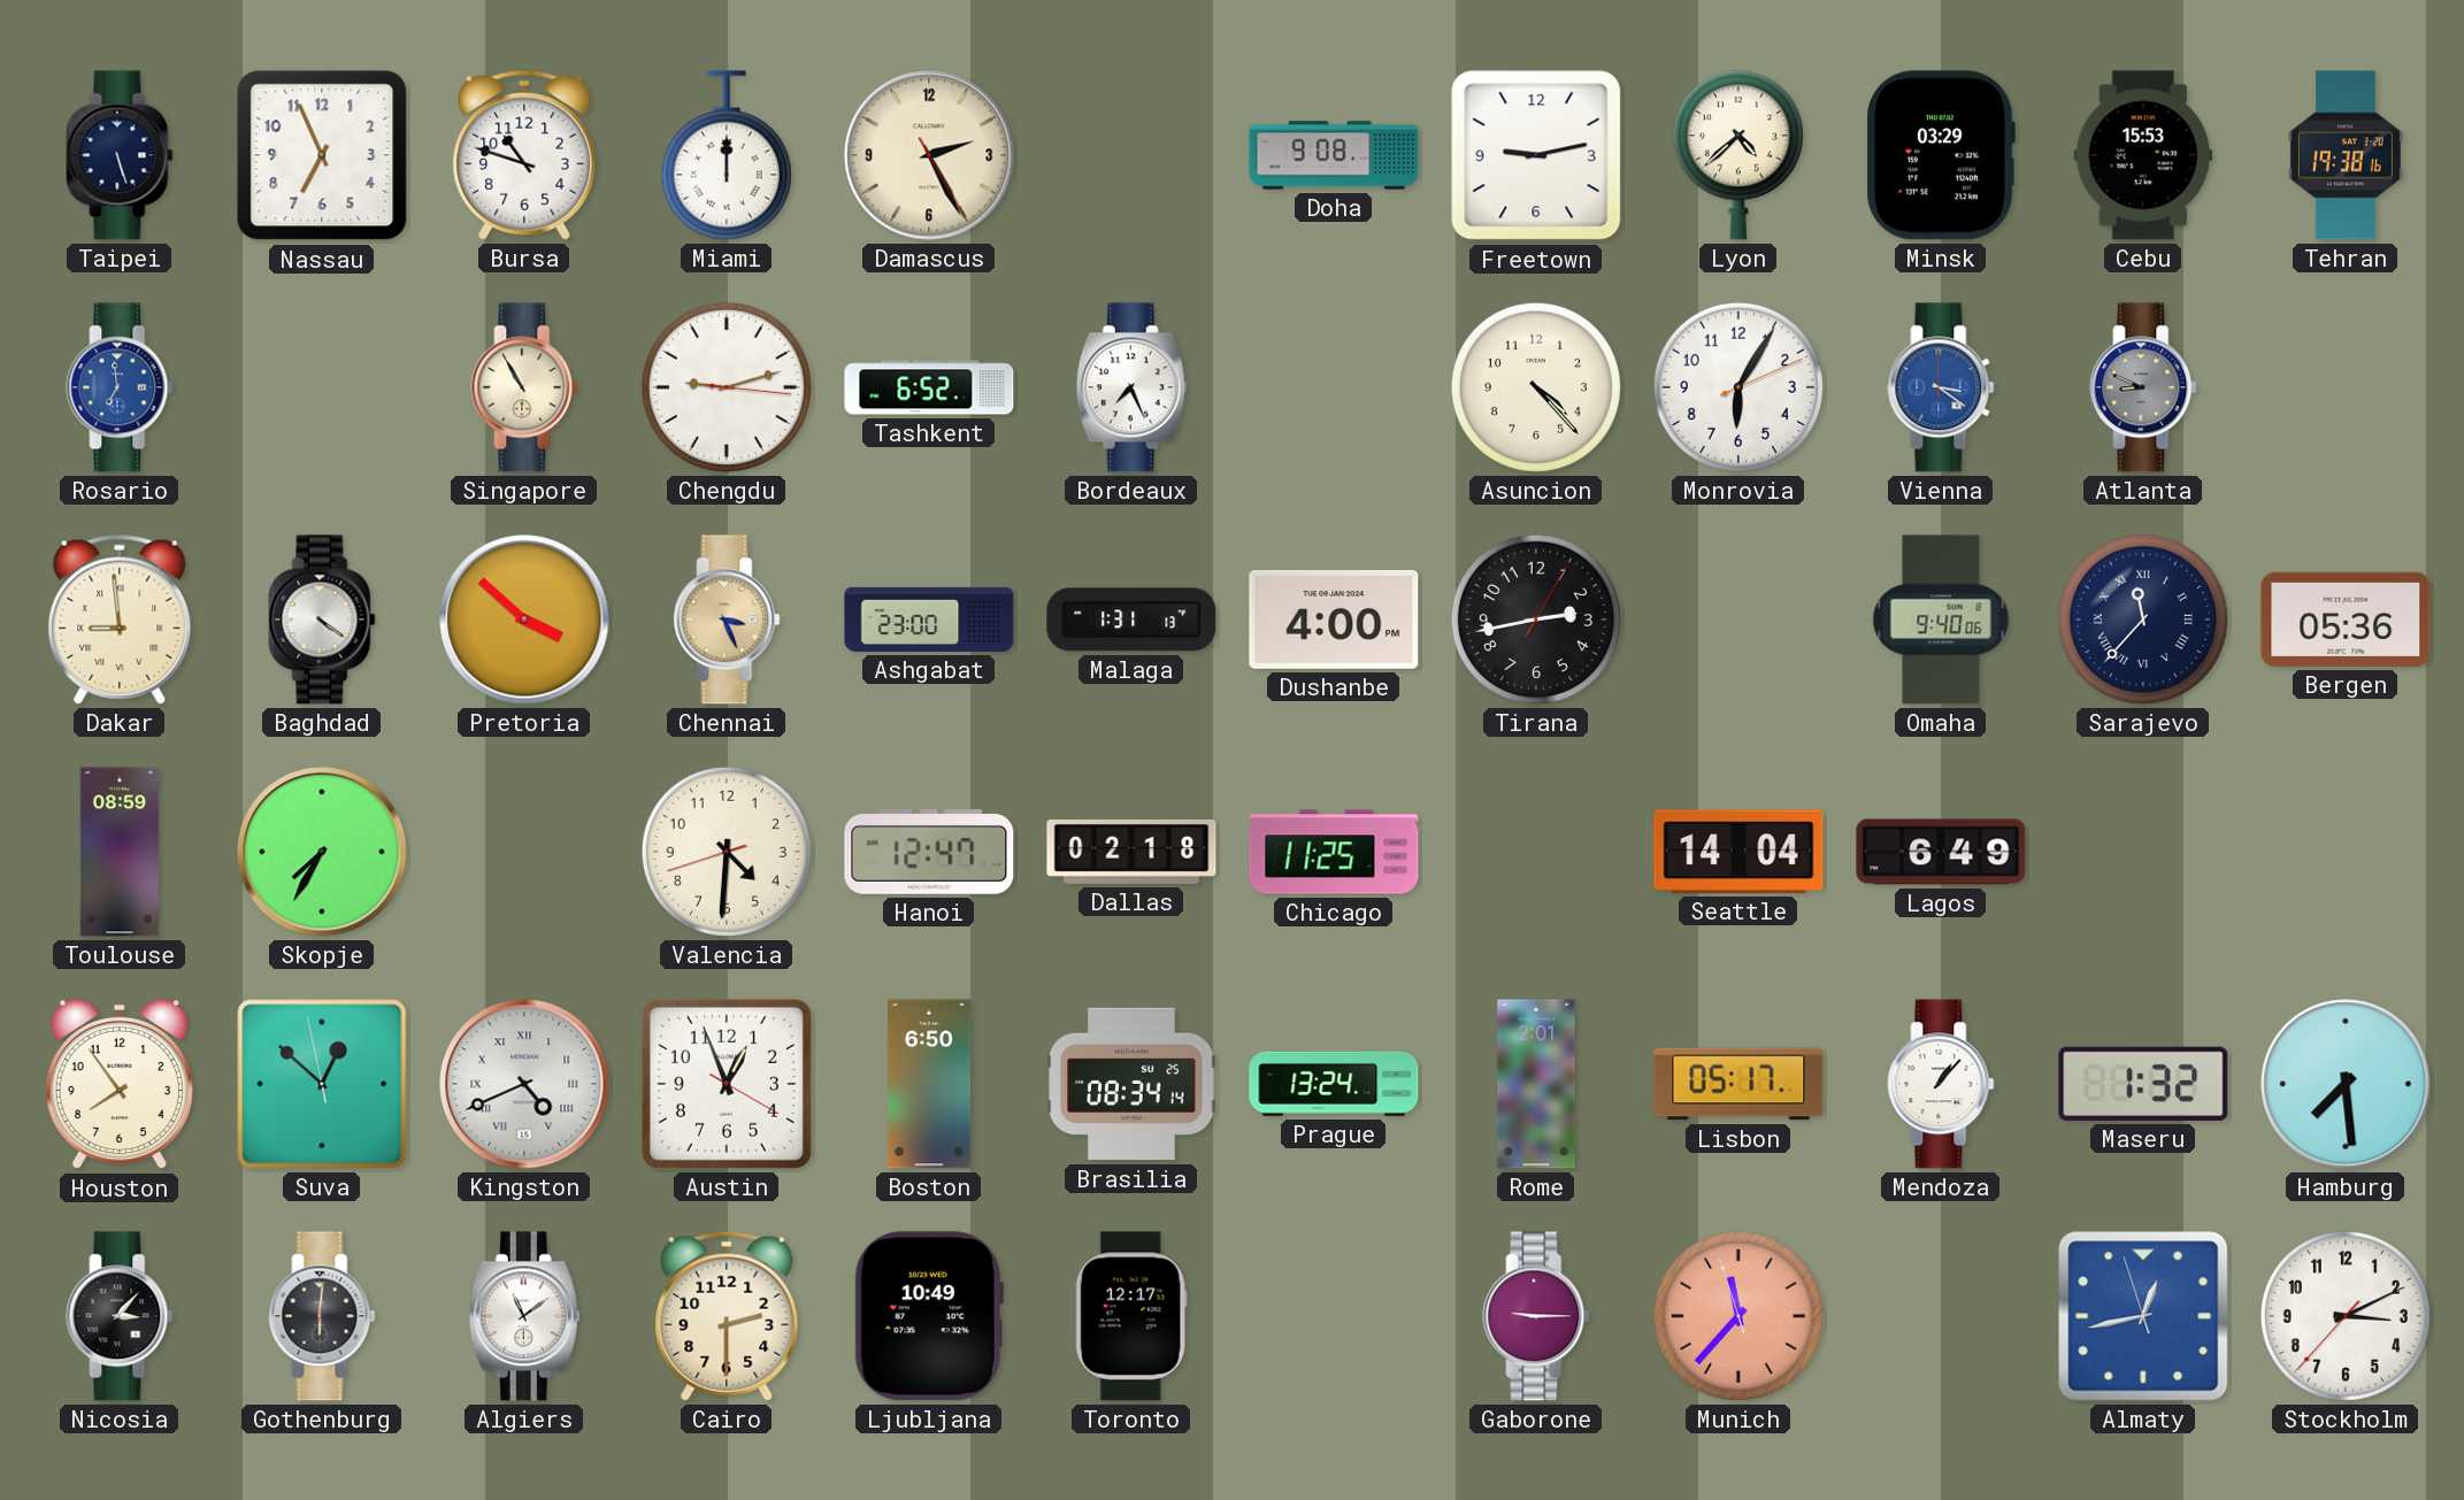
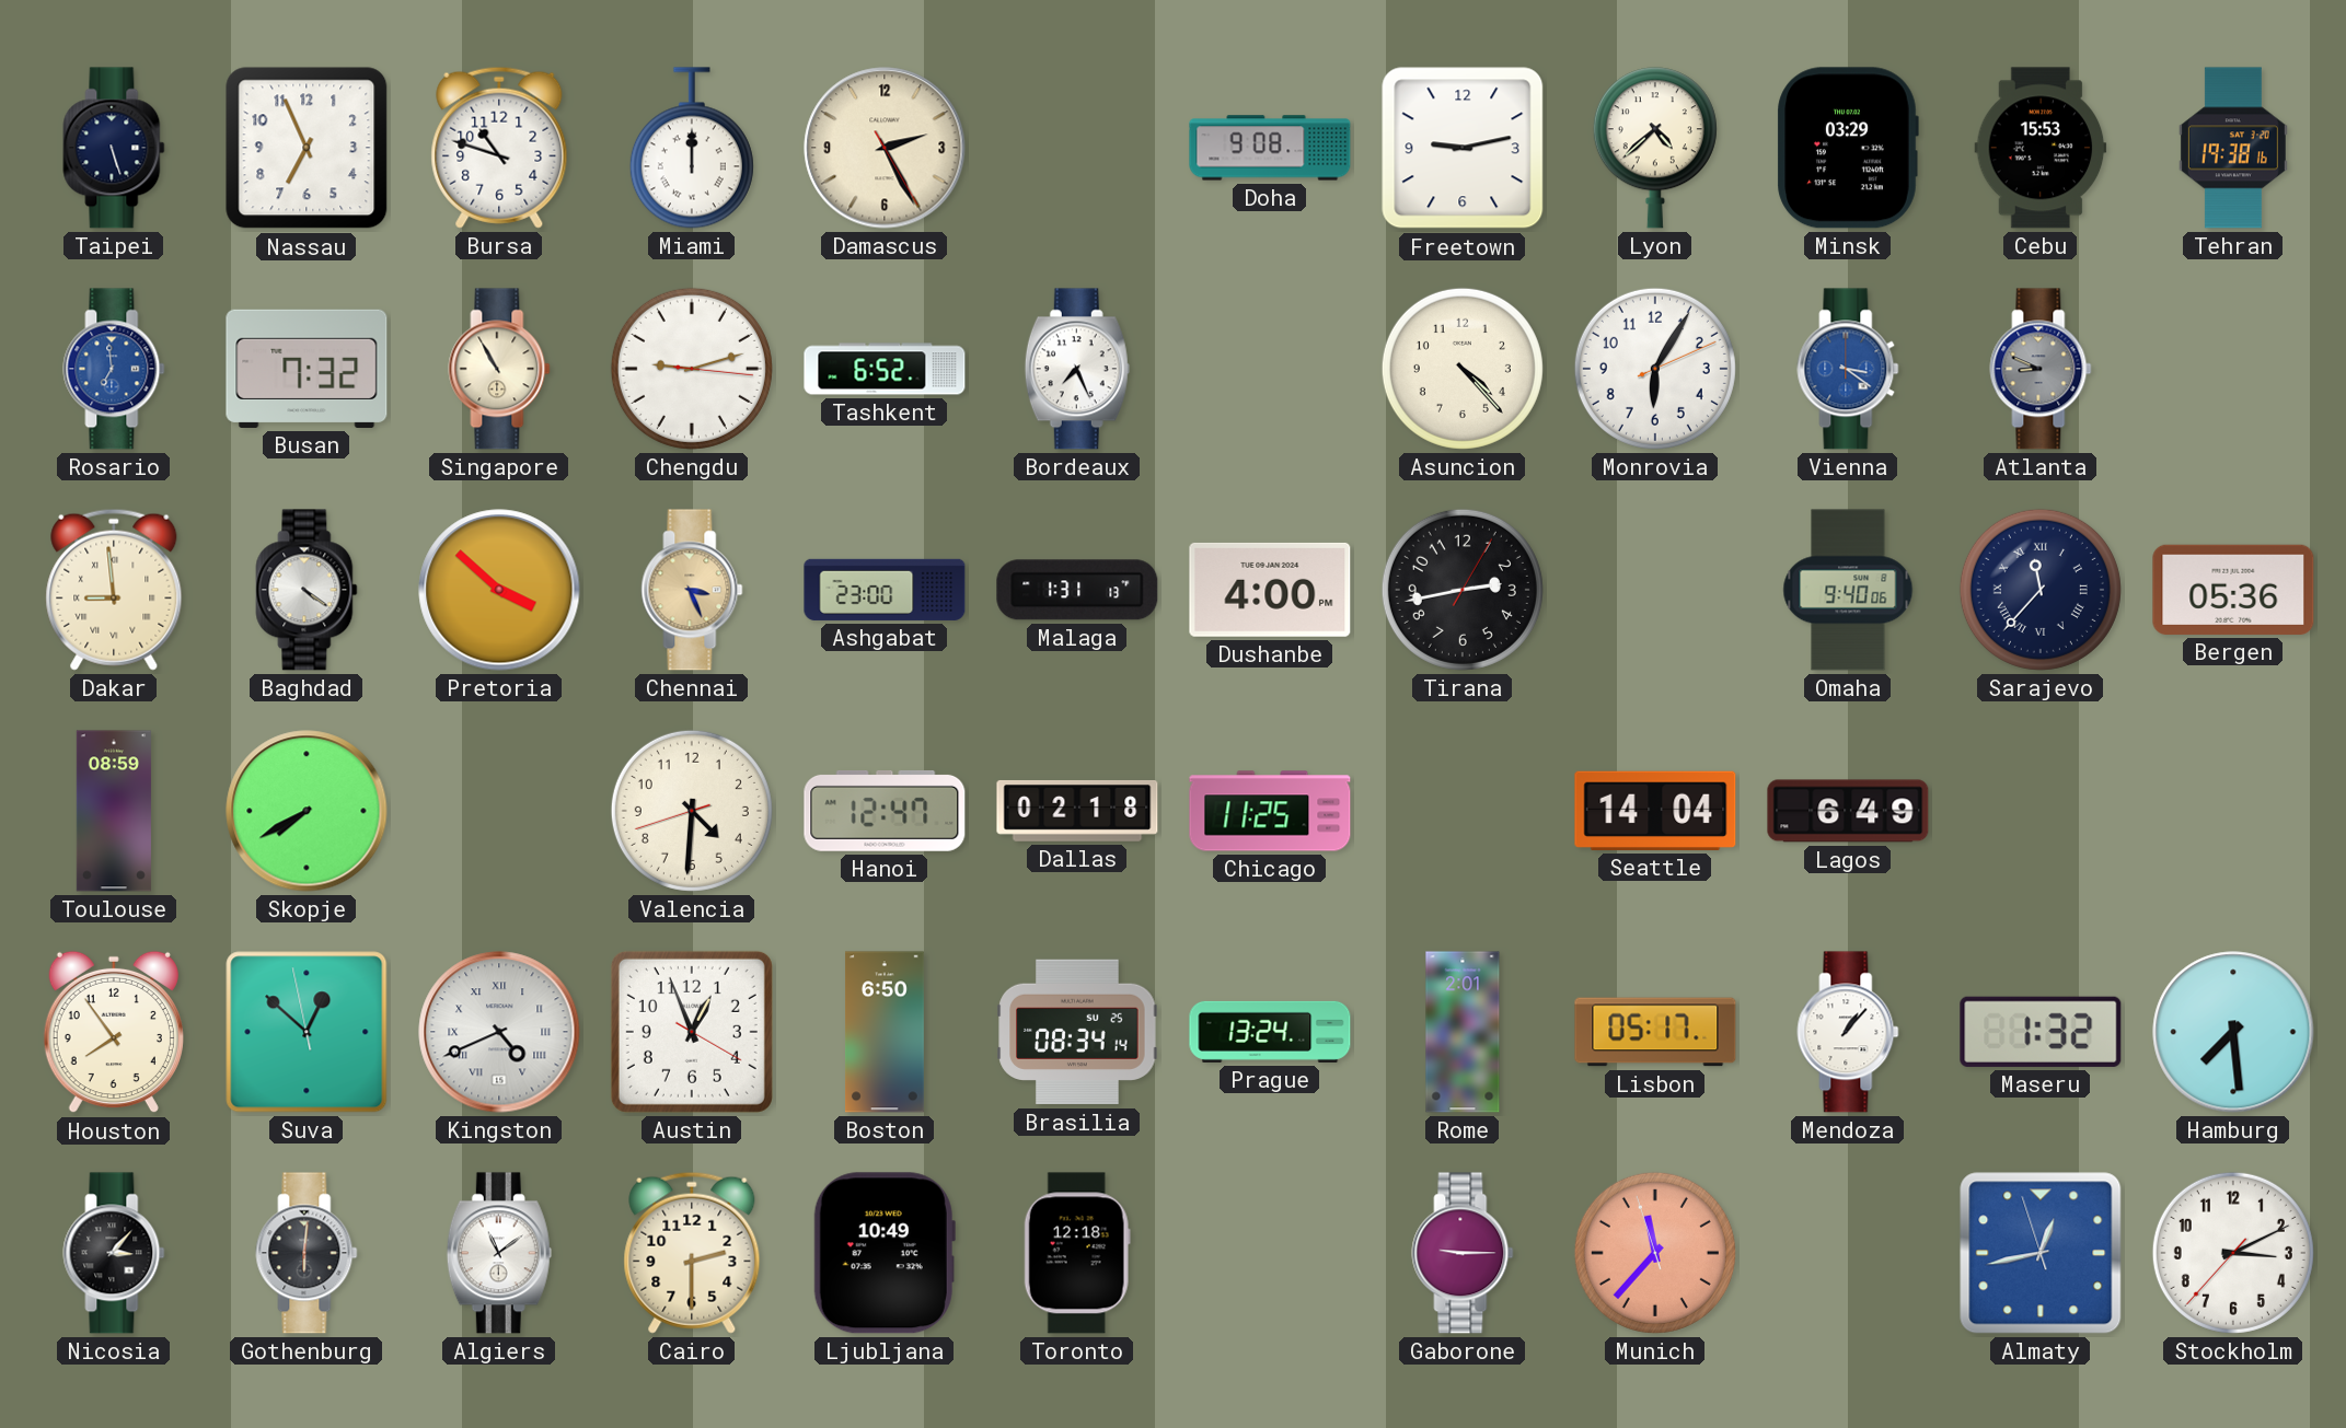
Busan: none -> 7:32 (307, 369)
Skopje: 7:35 -> 7:40 (307, 811)
Toronto: 12:17 -> 12:18 (1077, 1253)
